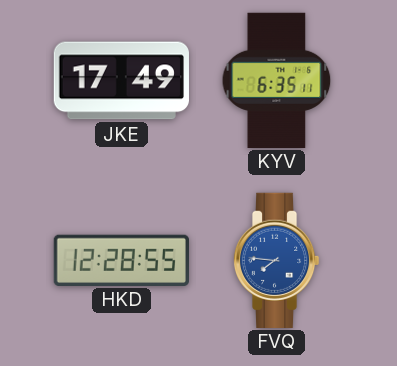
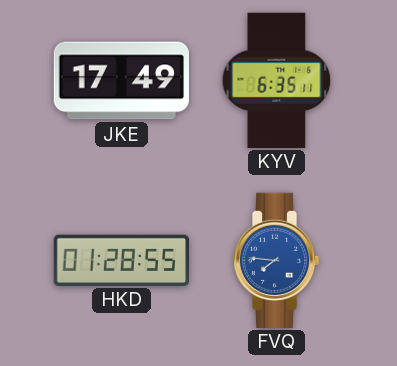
HKD: 12:28 -> 01:28 (121, 260)
